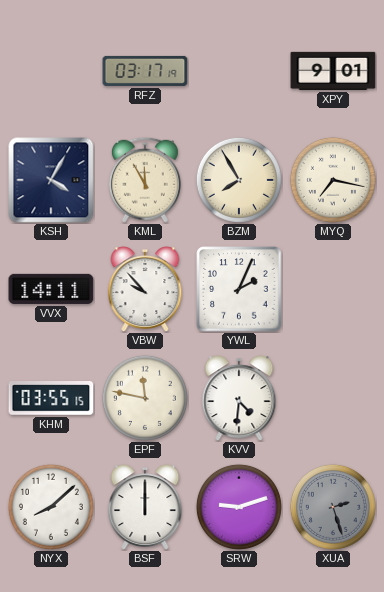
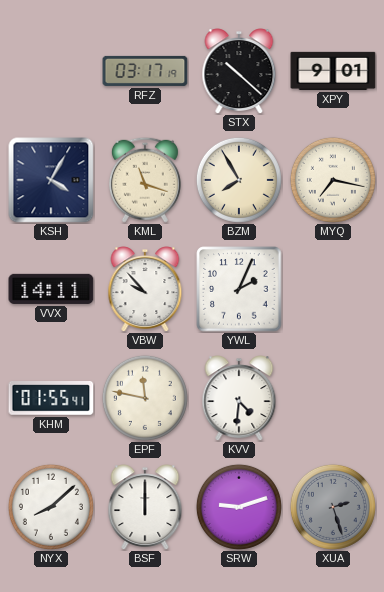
STX: none -> 10:22 (239, 71)
KML: 11:55 -> 11:18 (145, 180)
KHM: 03:55 -> 01:55 (51, 398)
